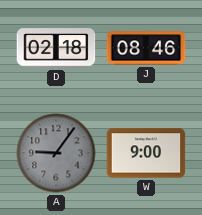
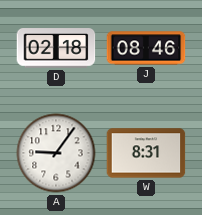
A dial: grey -> white (56, 153)
W: 9:00 -> 8:31 (146, 153)
